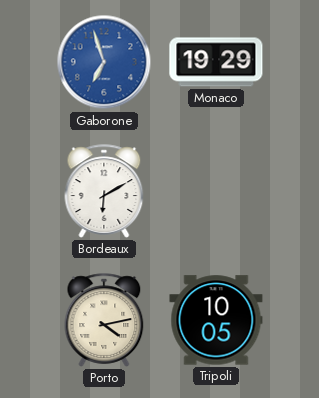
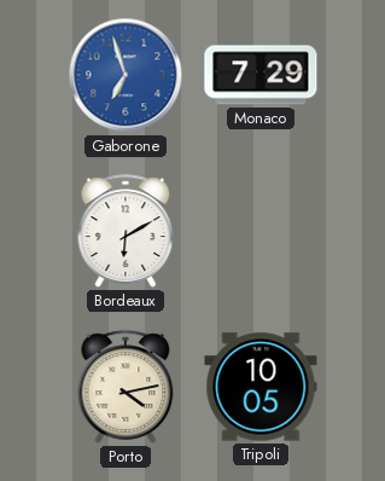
Monaco: 19:29 -> 7:29 (261, 75)
